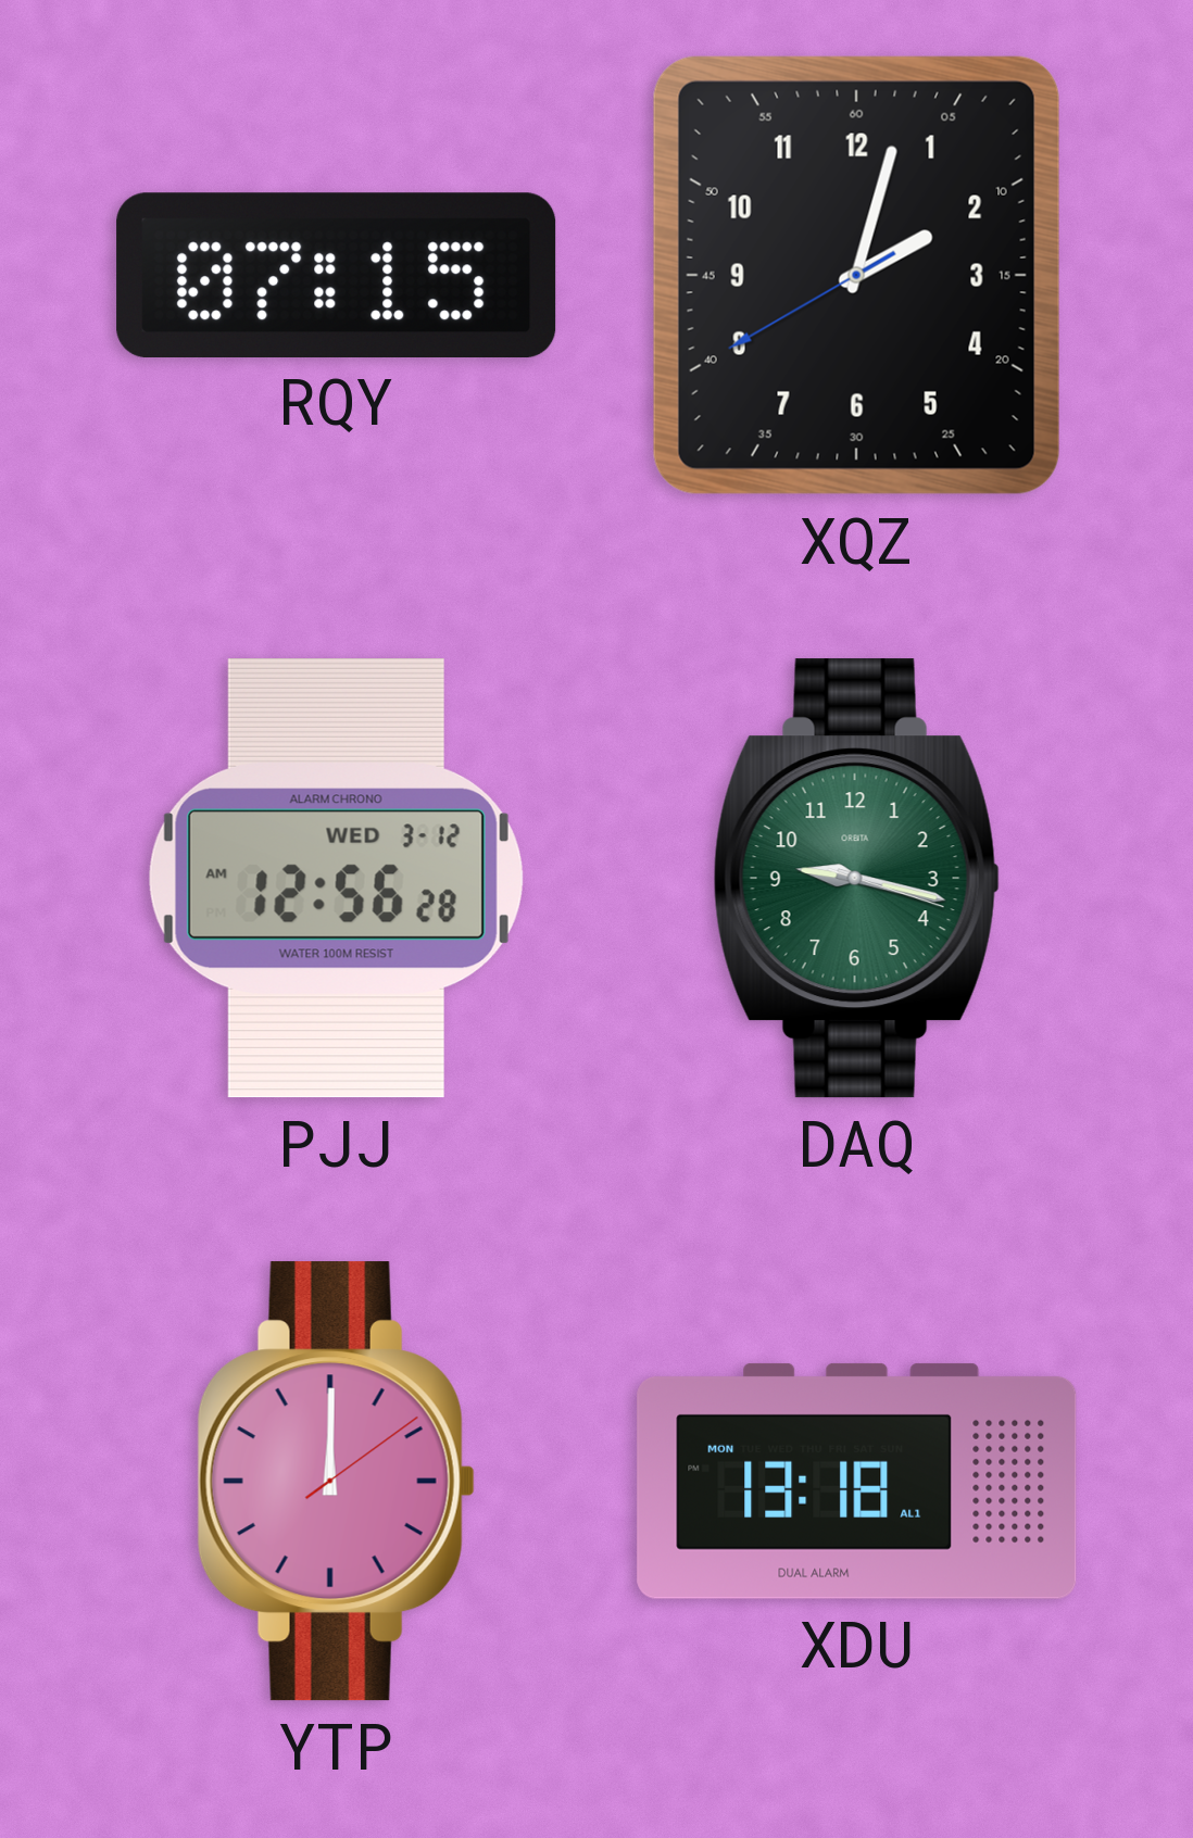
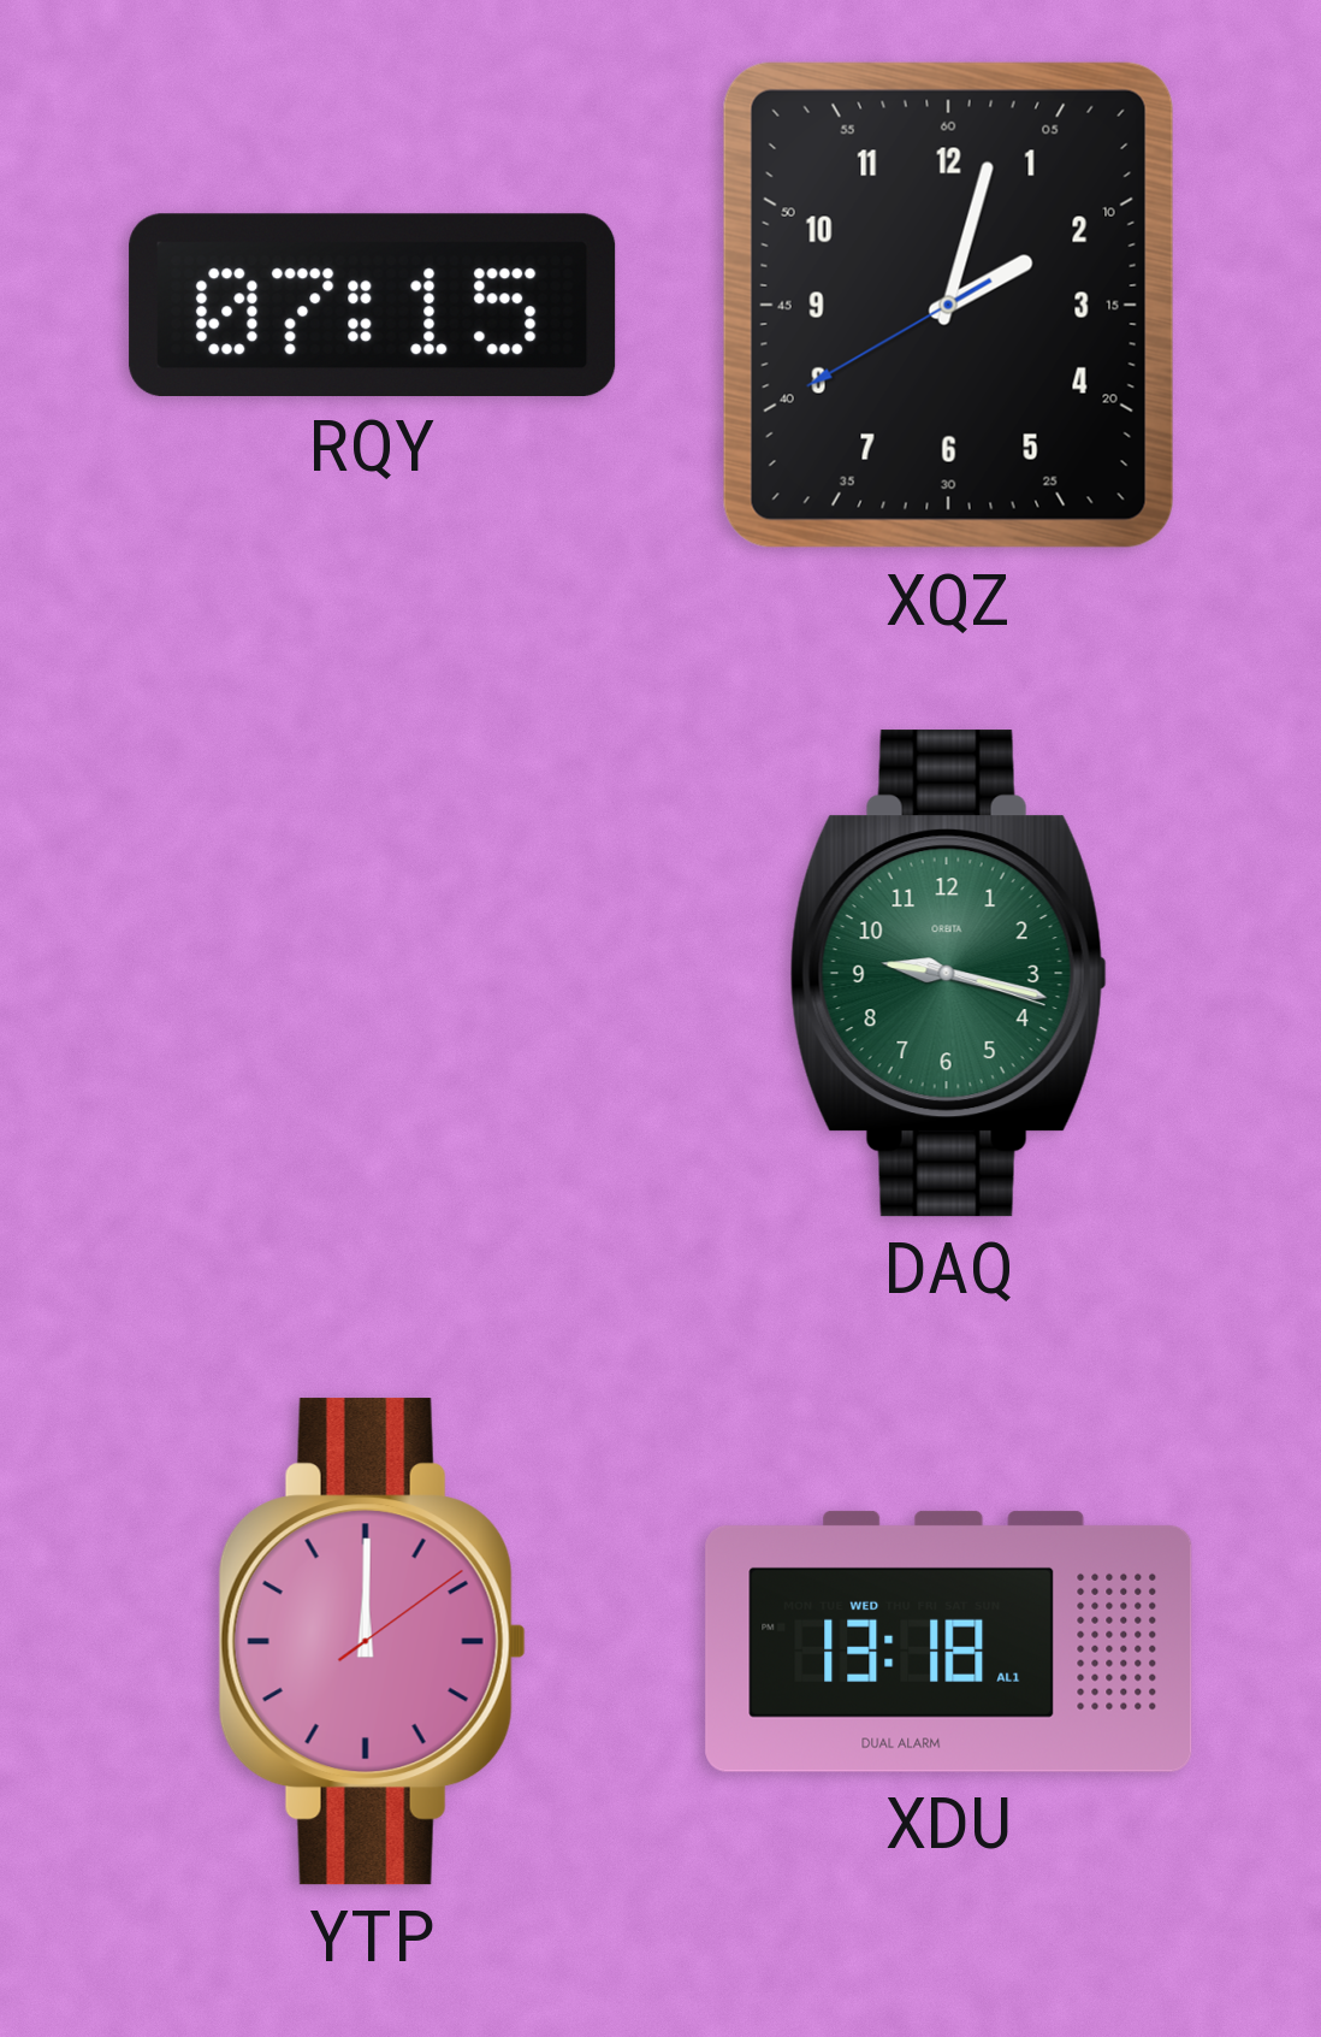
PJJ: 12:56 -> none (336, 879)
XDU date: MON -> WED (949, 1641)
